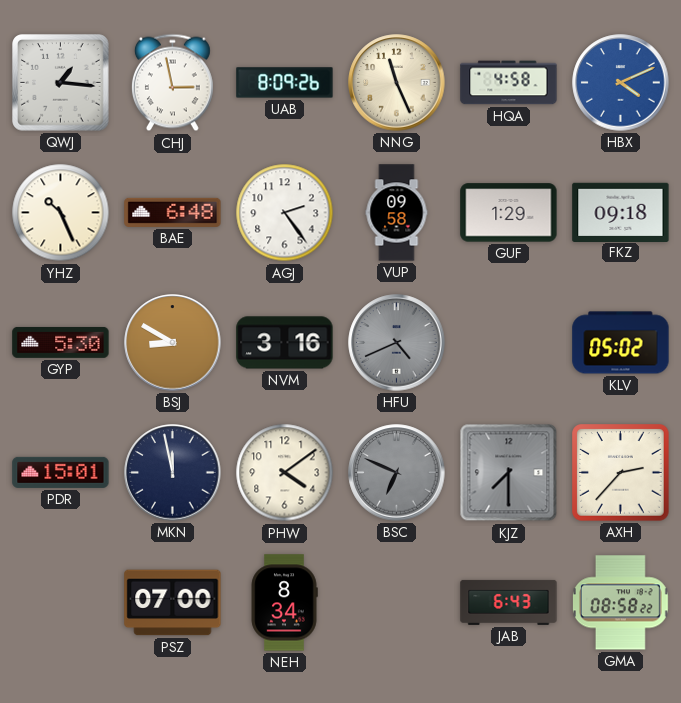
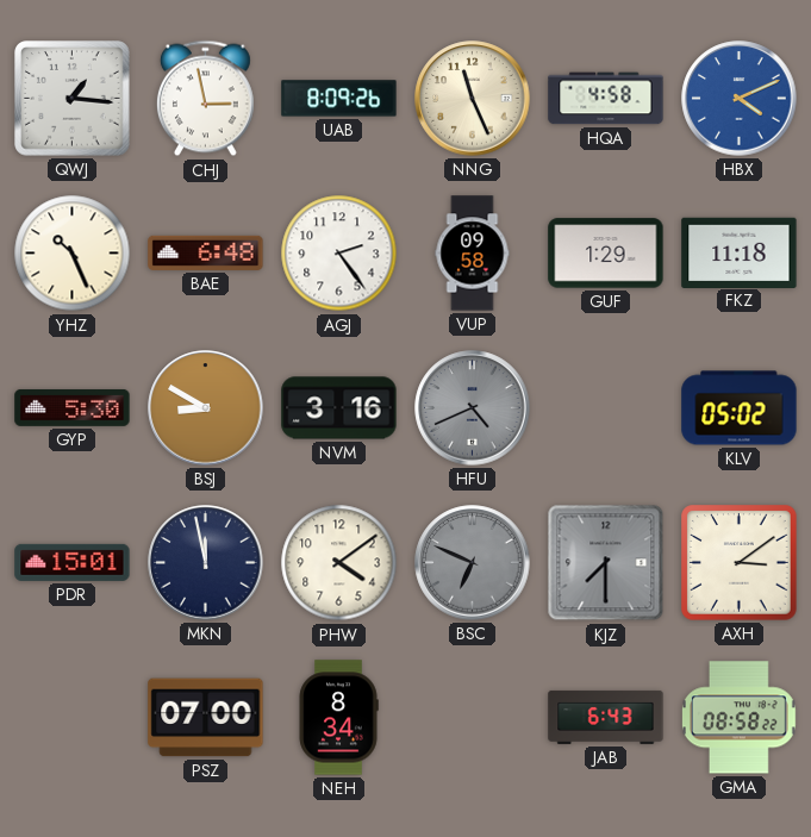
FKZ: 09:18 -> 11:18 (740, 252)
AXH: 2:37 -> 3:09 (740, 563)
